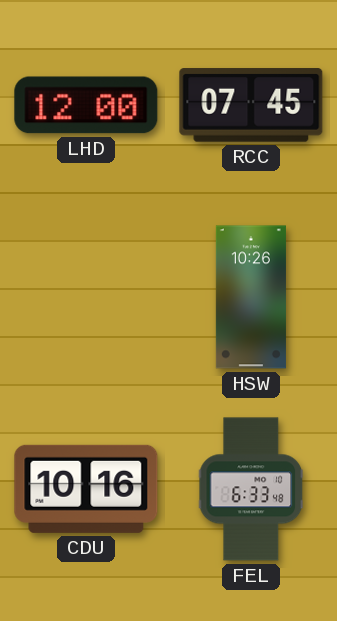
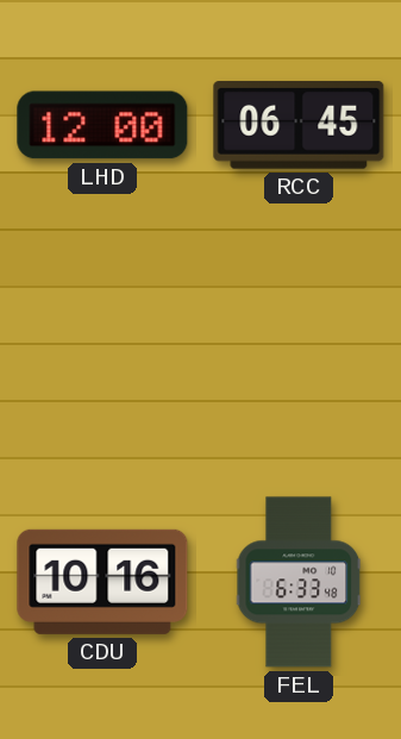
RCC: 07:45 -> 06:45 (299, 125)
HSW: 10:26 -> none (251, 297)
